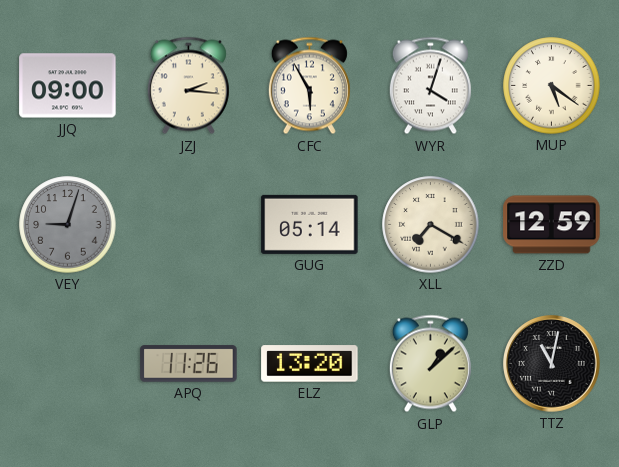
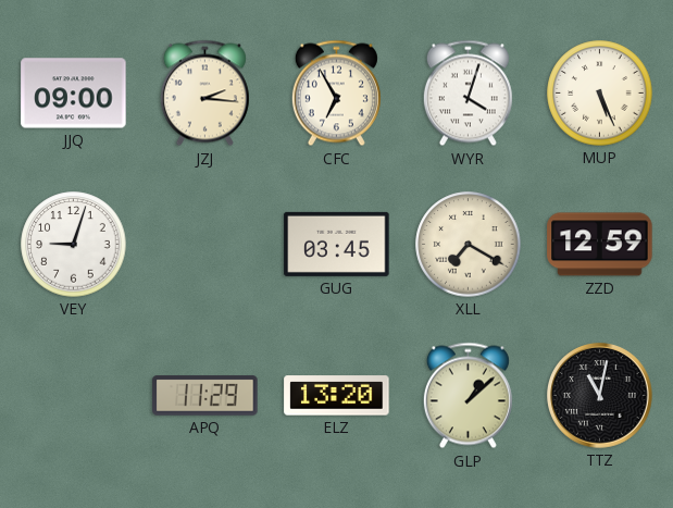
CFC: 5:55 -> 6:55 (336, 94)
MUP: 5:21 -> 5:26 (600, 94)
VEY dial: grey -> white (74, 245)
GUG: 05:14 -> 03:45 (337, 244)
APQ: 11:26 -> 11:29 (205, 396)
